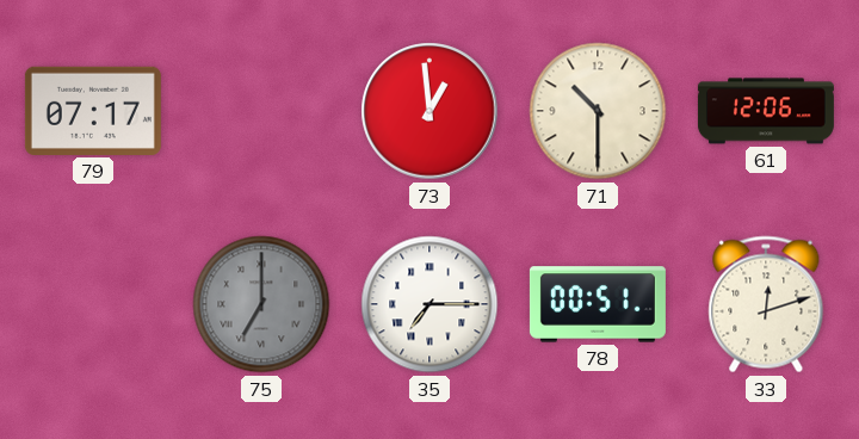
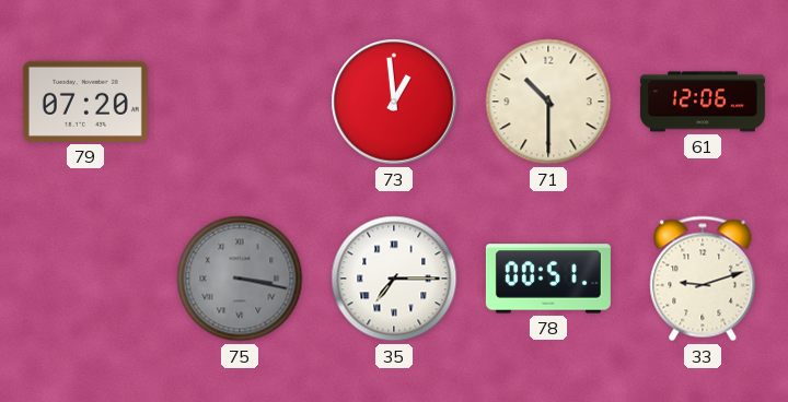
79: 07:17 -> 07:20 (85, 102)
75: 7:00 -> 3:17 (240, 279)
33: 12:12 -> 9:12 (703, 279)
